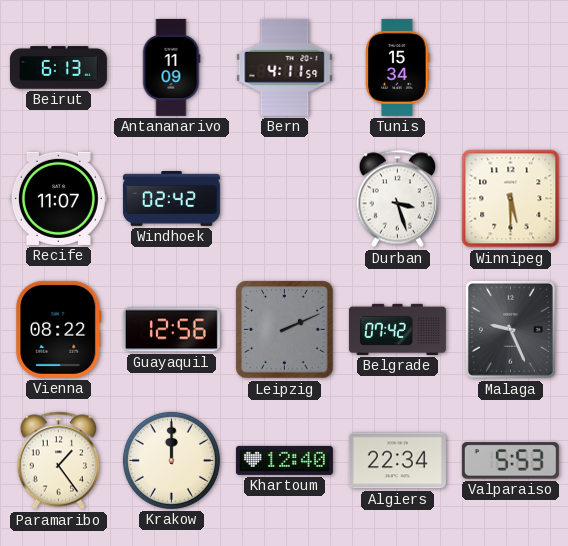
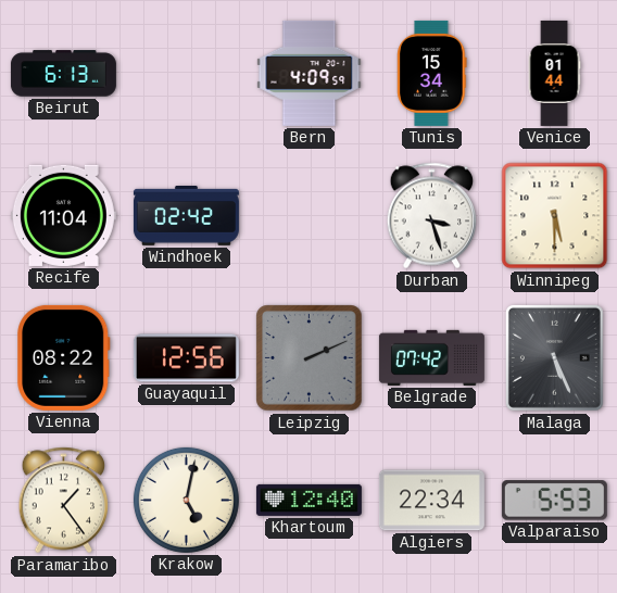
Antananarivo: 11:09 -> none (171, 67)
Bern: 4:11 -> 4:09 (310, 73)
Venice: none -> 01:44 (554, 73)
Recife: 11:07 -> 11:04 (63, 215)
Malaga: 9:26 -> 5:26 (554, 357)
Krakow: 12:00 -> 5:02 (186, 500)
